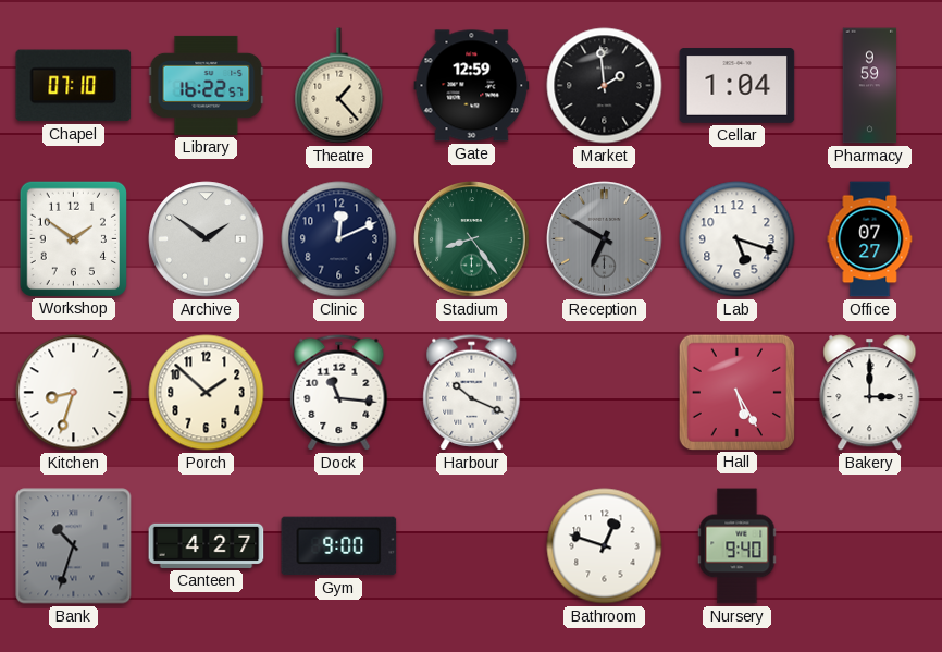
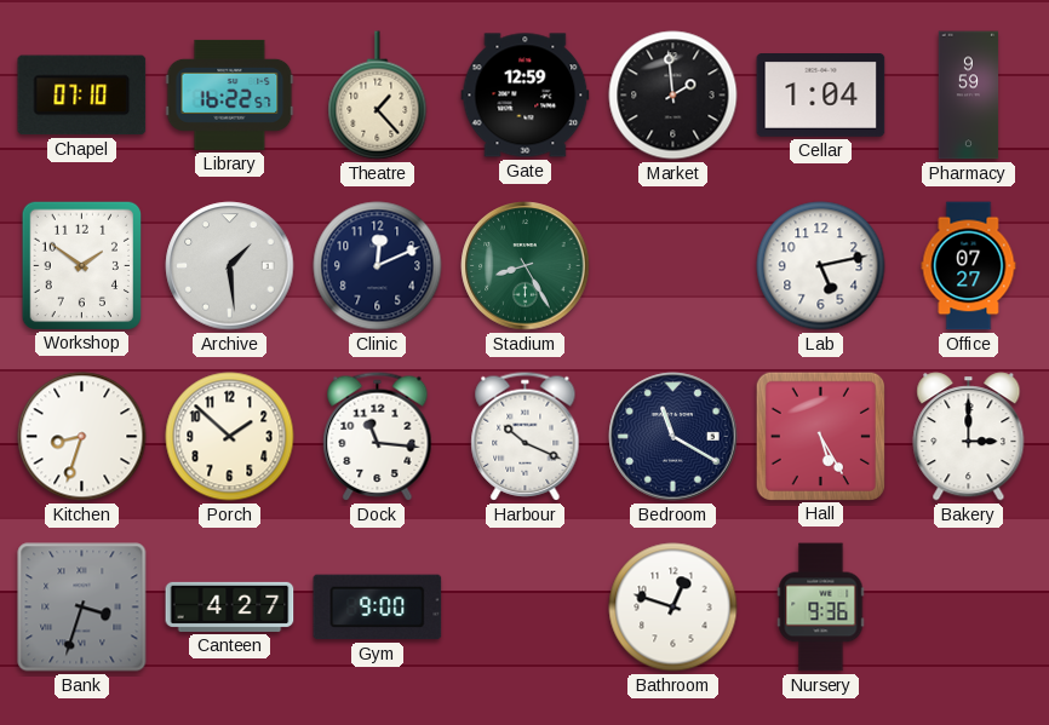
Archive: 1:51 -> 1:29 (230, 266)
Stadium: 8:24 -> 8:25 (526, 266)
Reception: 6:50 -> none (605, 239)
Lab: 5:18 -> 5:13 (821, 266)
Bedroom: none -> 11:20 (673, 437)
Bank: 10:33 -> 3:33 (82, 608)
Nursery: 9:40 -> 9:36 (821, 608)
